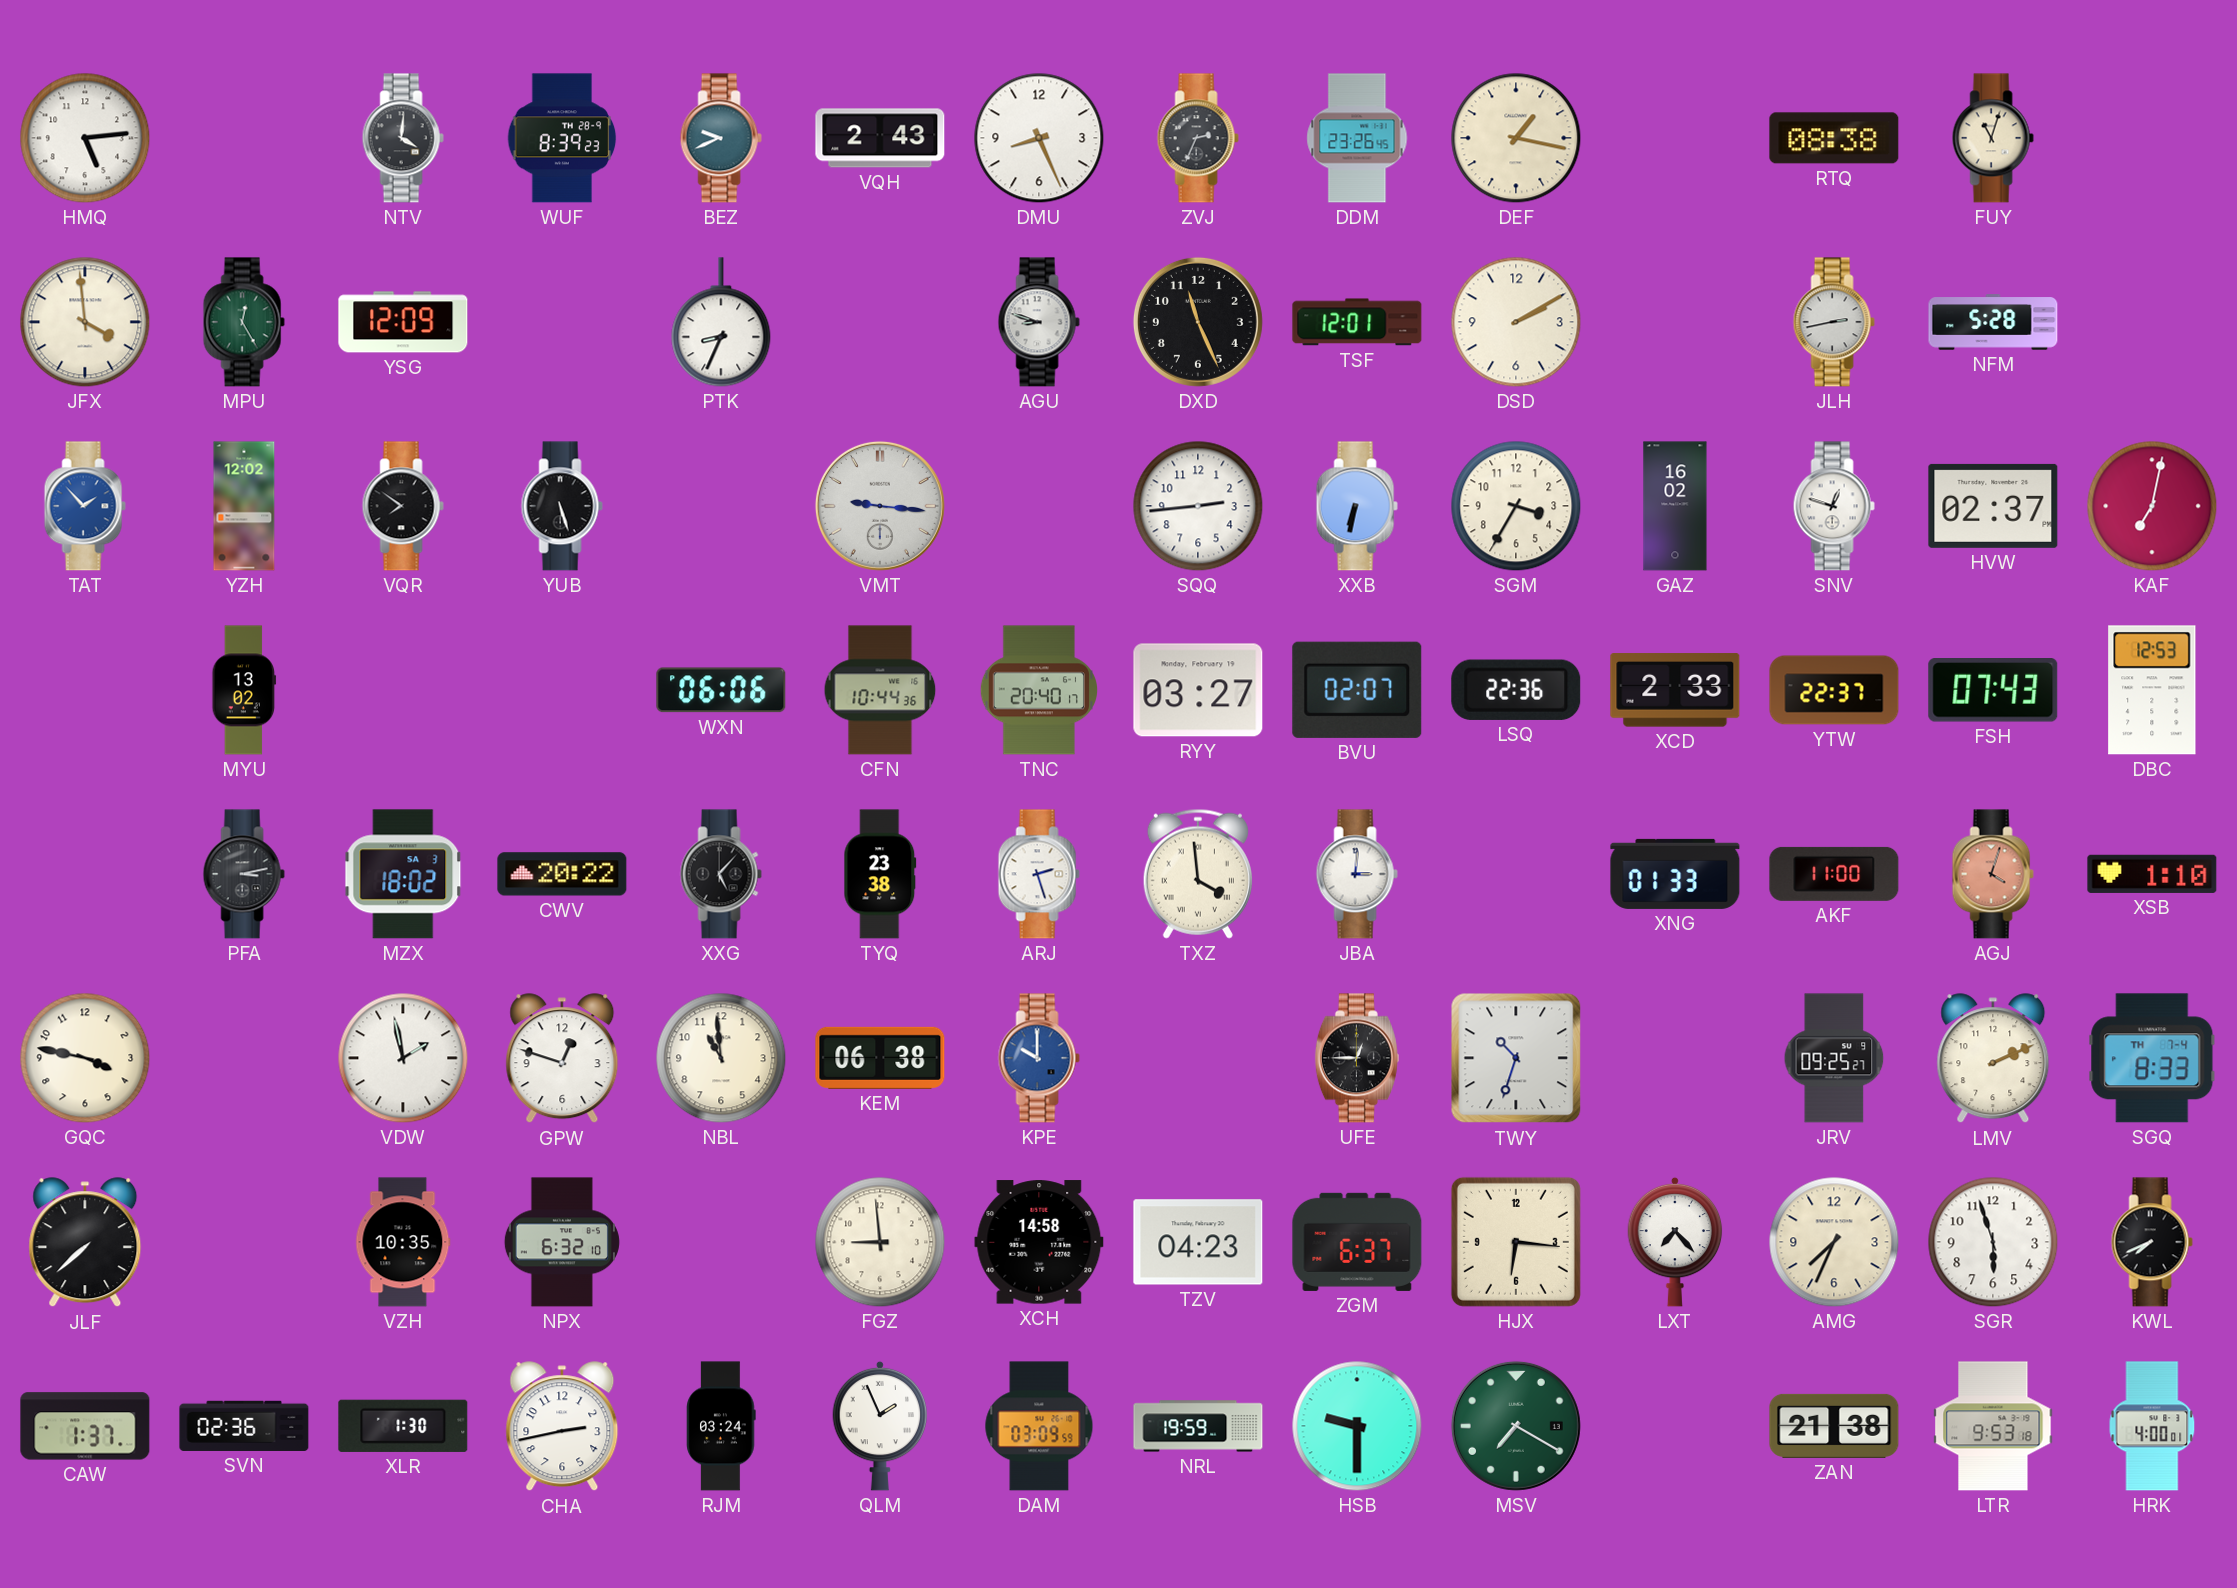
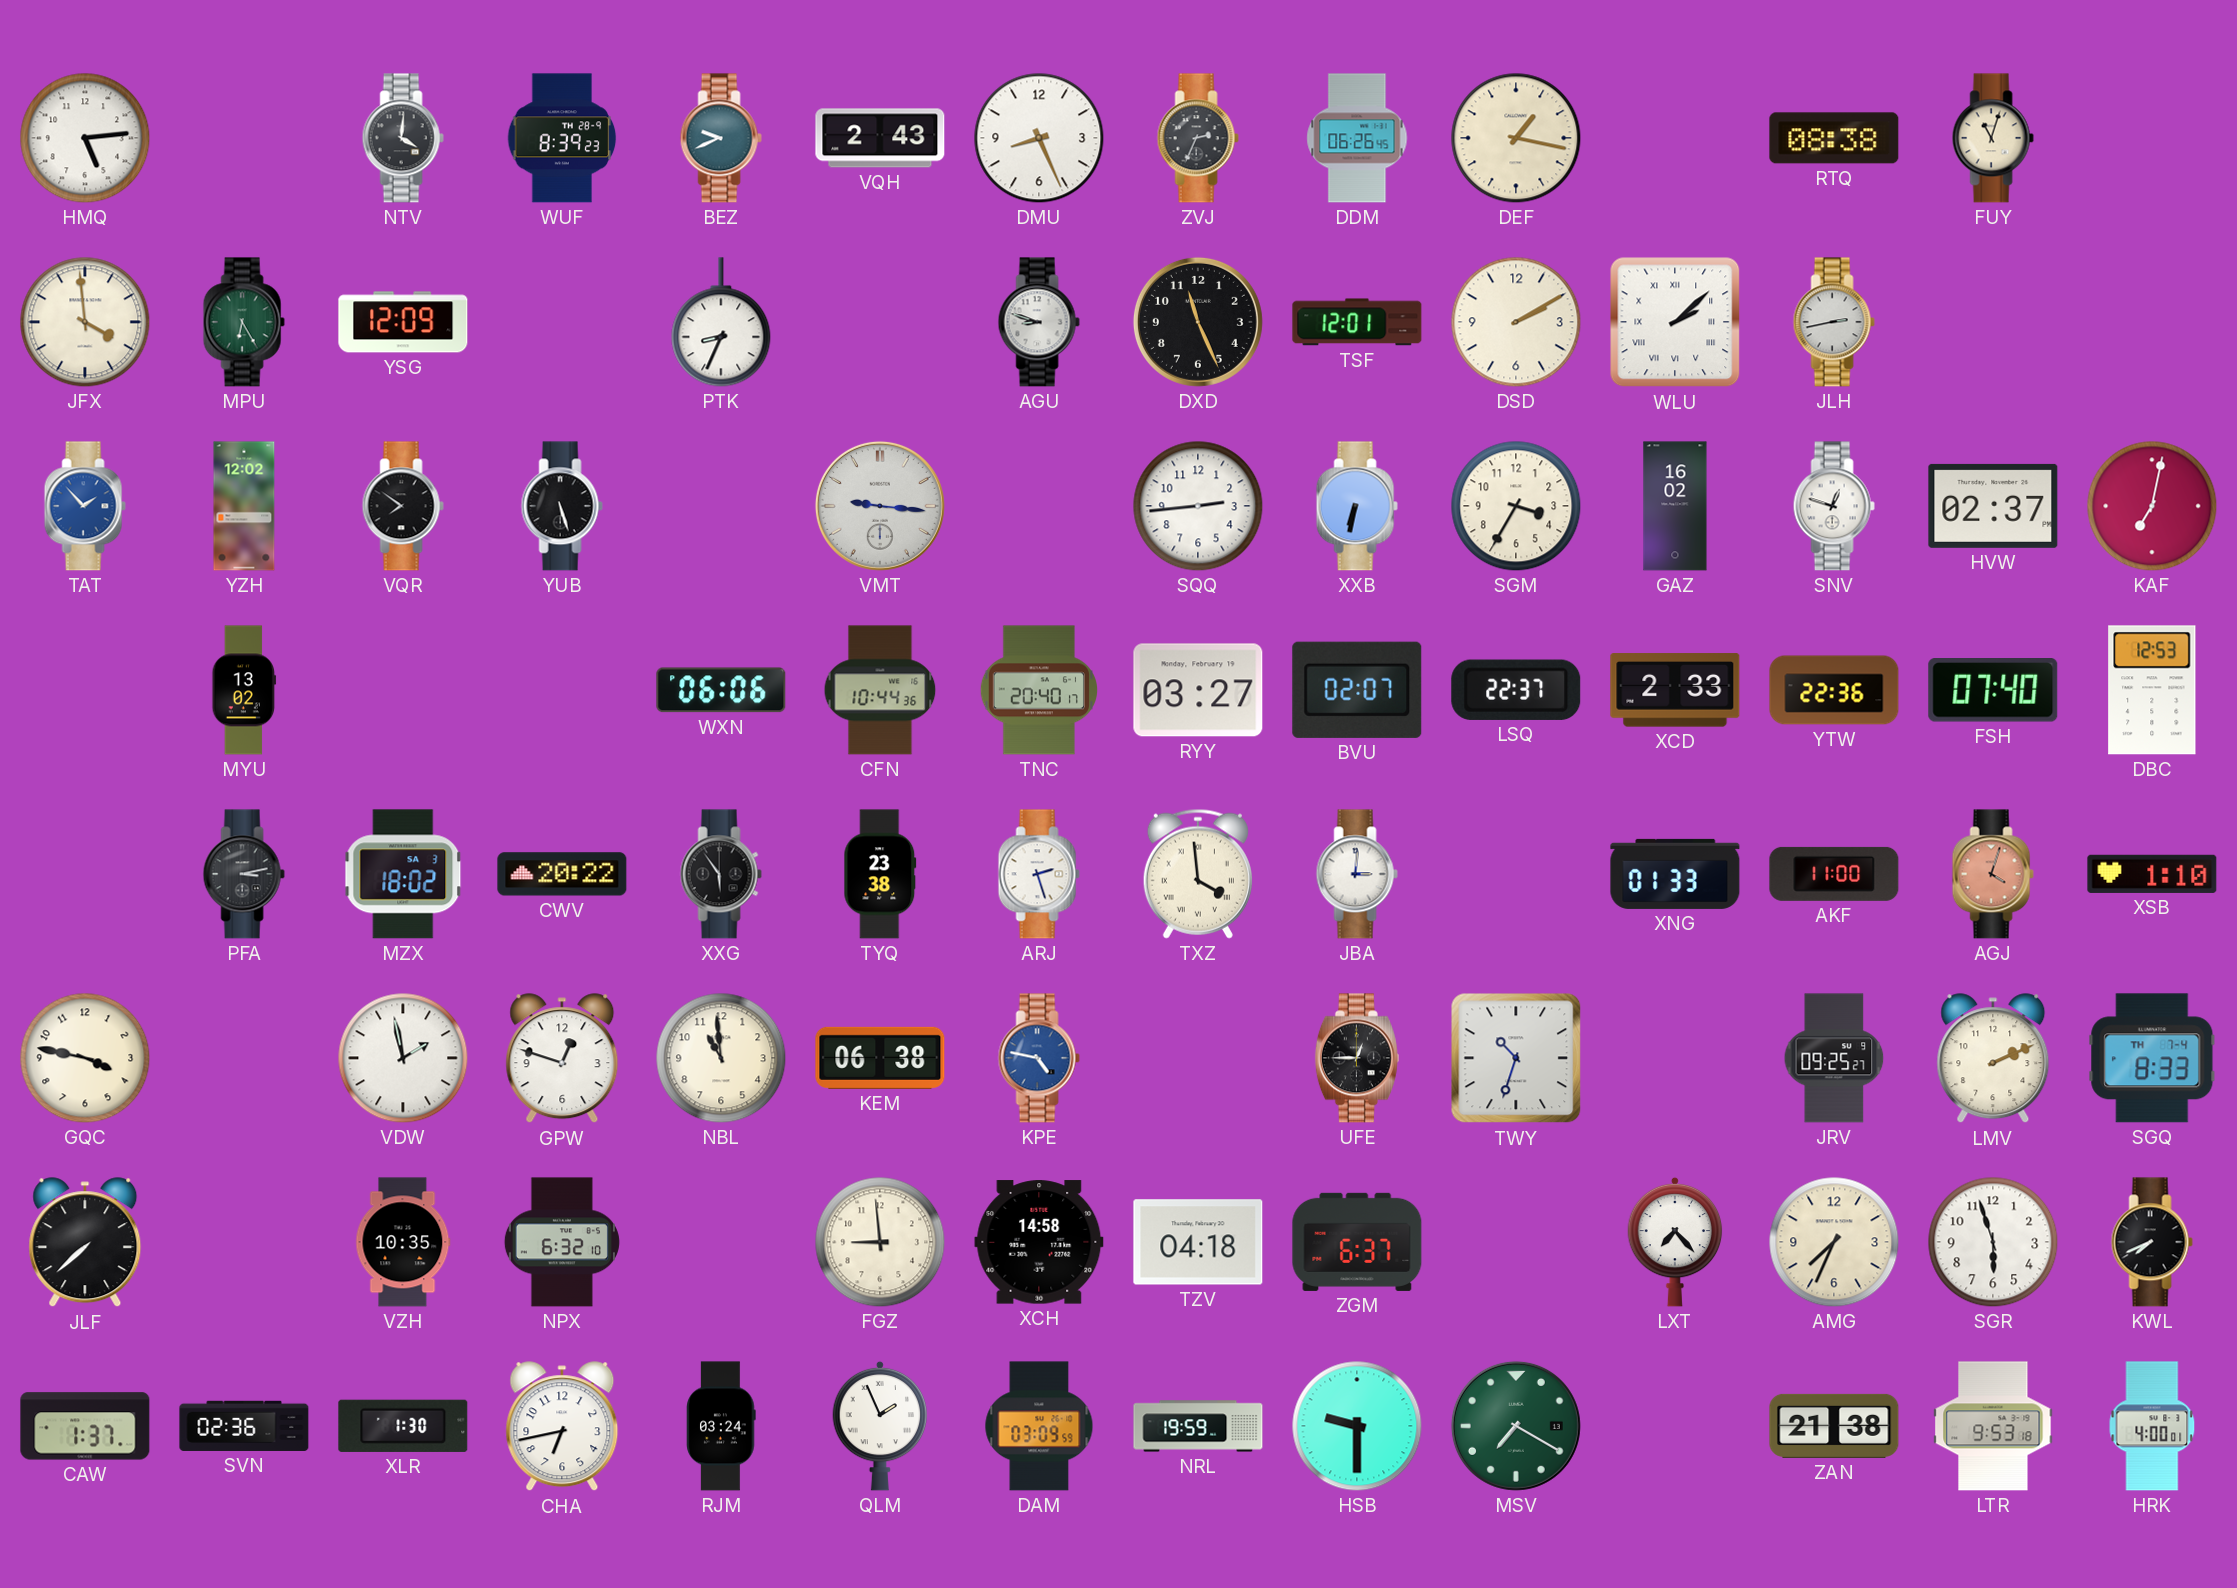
DDM: 23:26 -> 06:26 (1357, 138)
MPU: 12:25 -> 6:25 (244, 322)
WLU: none -> 2:08 (1675, 322)
NFM: 5:28 -> none (1993, 322)
LSQ: 22:36 -> 22:37 (1516, 690)
YTW: 22:37 -> 22:36 (1834, 690)
FSH: 07:43 -> 07:40 (1993, 691)
XXG: 5:07 -> 5:54 (721, 874)
KPE: 10:00 -> 4:47 (1039, 1058)
TZV: 04:23 -> 04:18 (1198, 1242)
HJX: 6:16 -> none (1516, 1242)
CHA: 2:43 -> 6:43 (562, 1427)
